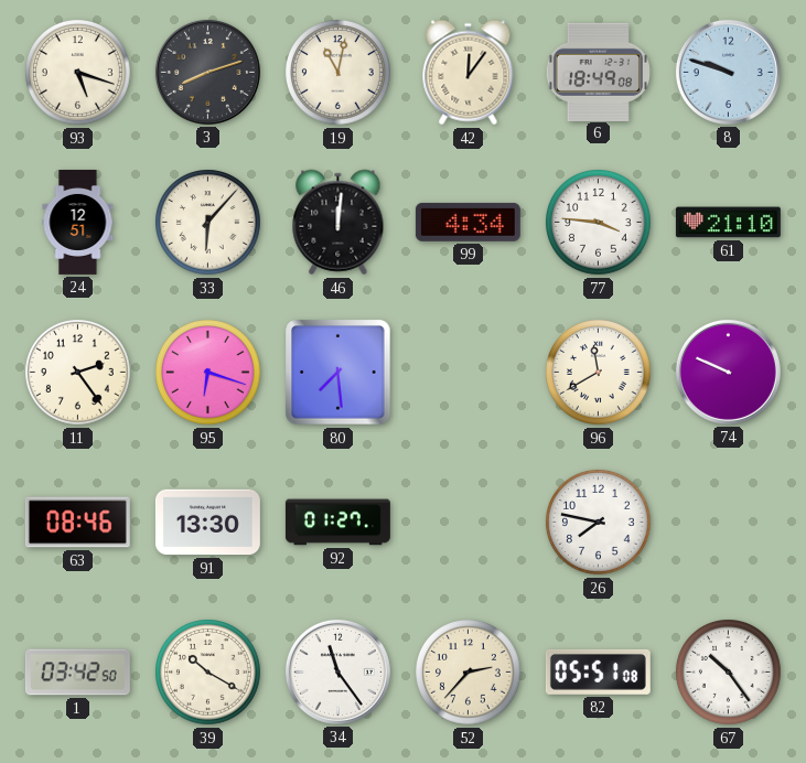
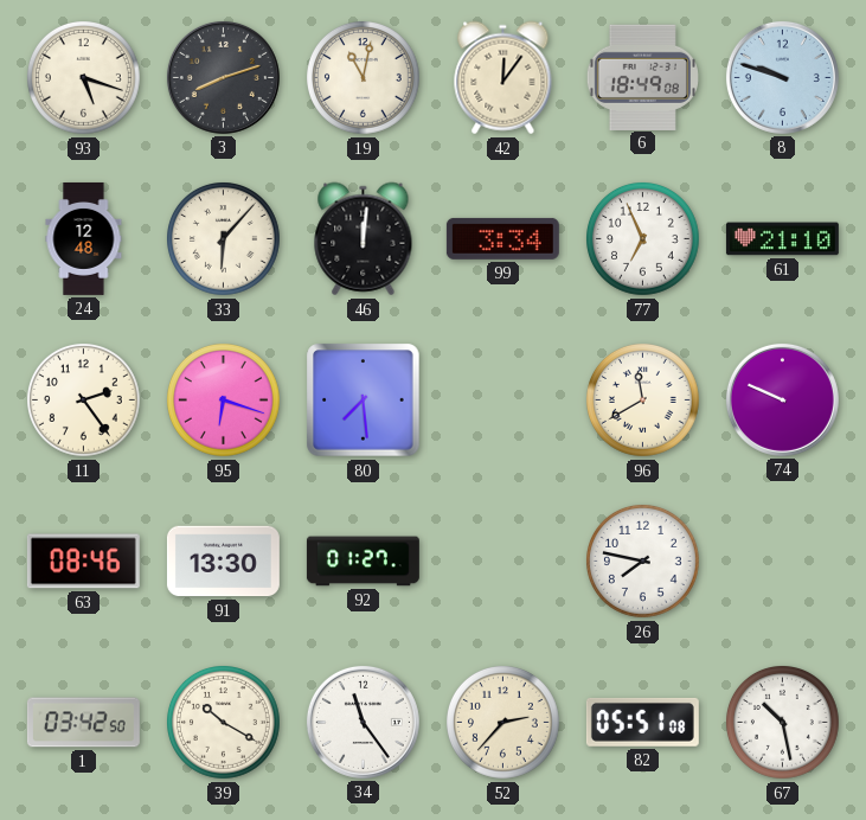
24: 12:51 -> 12:48 (84, 238)
99: 4:34 -> 3:34 (502, 238)
77: 3:46 -> 6:56 (643, 239)
67: 10:24 -> 10:28 (783, 723)
